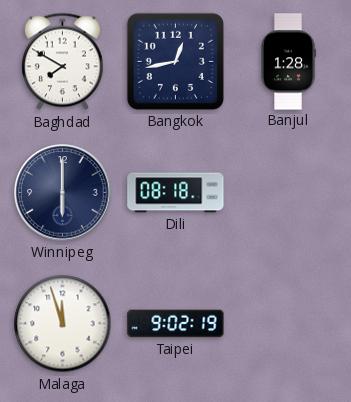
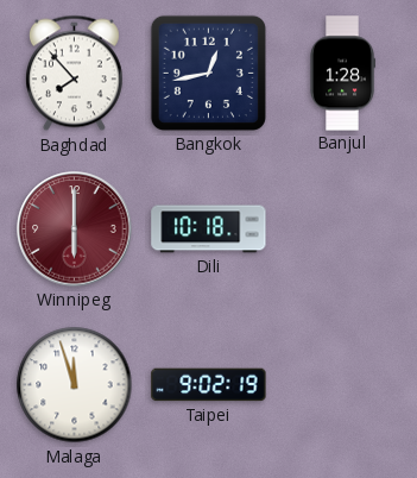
Baghdad: 7:50 -> 7:53 (74, 74)
Winnipeg dial: navy -> burgundy (75, 229)
Dili: 08:18 -> 10:18 (209, 229)
